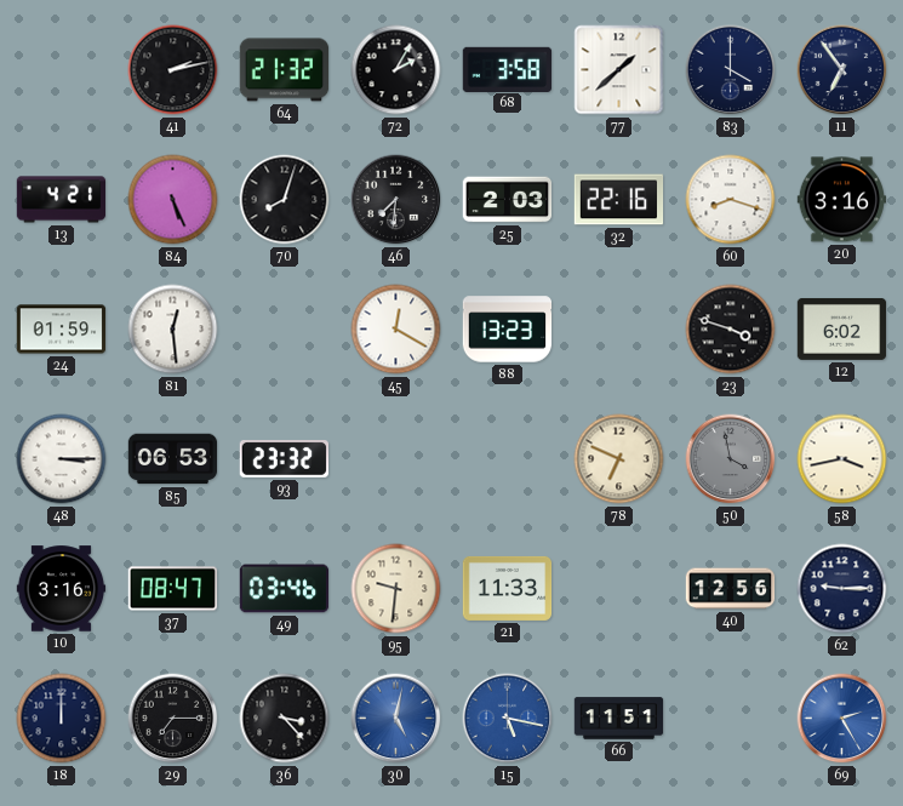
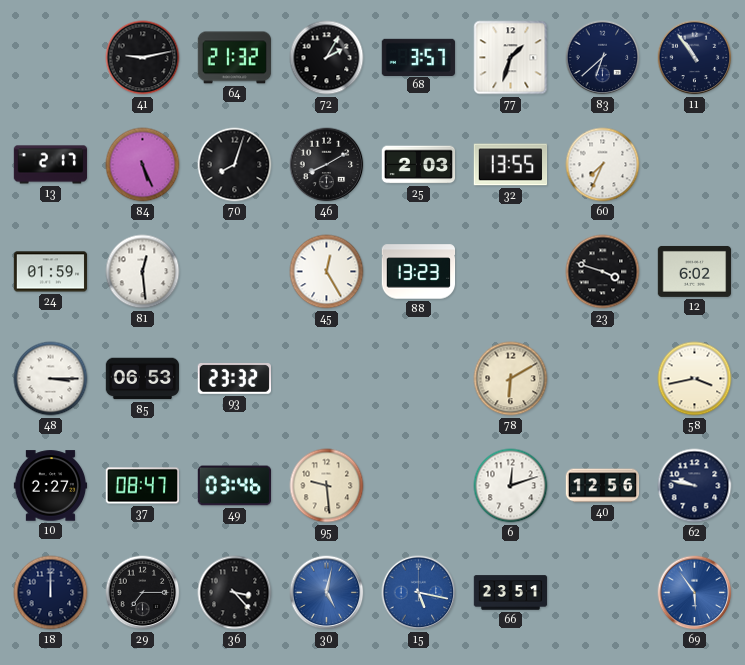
41: 2:13 -> 9:13 (143, 58)
68: 3:58 -> 3:57 (419, 57)
77: 1:38 -> 1:33 (511, 58)
83: 4:00 -> 6:38 (603, 58)
11: 6:54 -> 10:54 (695, 58)
13: 4:21 -> 2:17 (51, 165)
46: 7:31 -> 8:10 (327, 165)
32: 22:16 -> 13:55 (511, 165)
60: 8:18 -> 7:34 (603, 165)
20: 3:16 -> none (842, 200)
45: 12:20 -> 12:25 (327, 272)
78: 6:49 -> 6:10 (511, 379)
50: 3:58 -> none (731, 459)
10: 3:16 -> 2:27 (51, 486)
95: 9:31 -> 9:29 (327, 486)
21: 11:33 -> none (508, 588)
6: none -> 12:12 (511, 486)
62: 9:15 -> 9:47 (695, 486)
66: 11:51 -> 23:51 (511, 593)
69: 2:25 -> 5:54 (695, 593)
